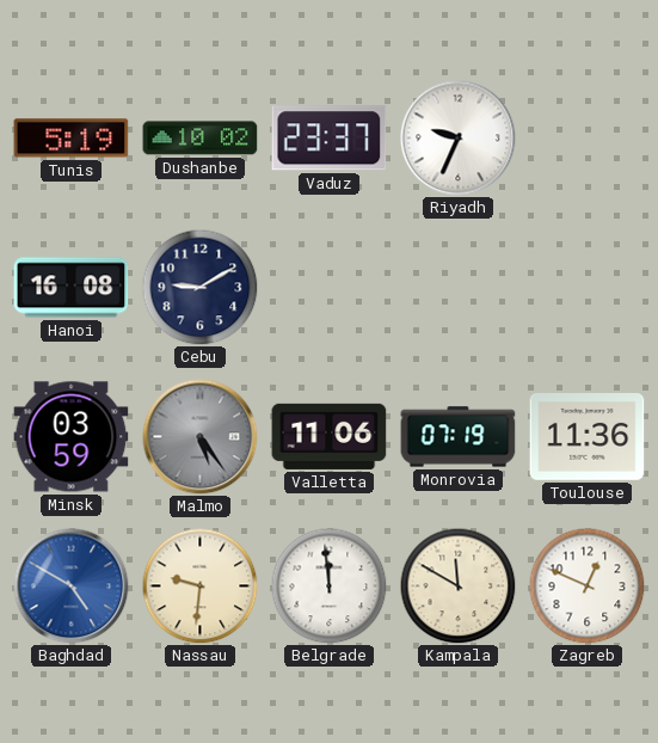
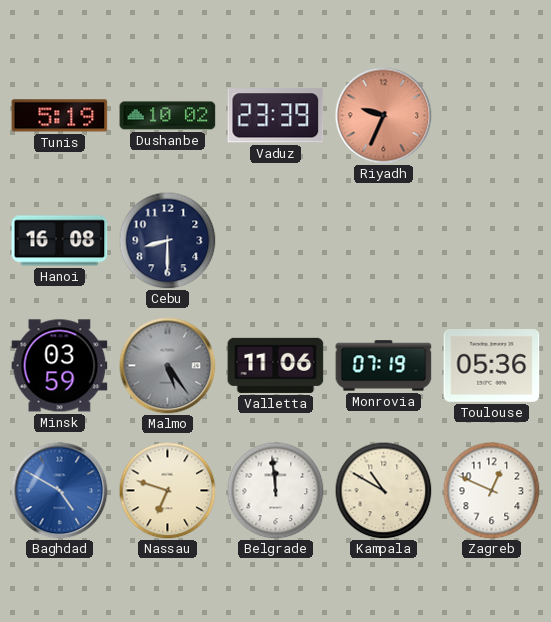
Vaduz: 23:37 -> 23:39 (276, 116)
Riyadh dial: white -> salmon (384, 116)
Cebu: 9:10 -> 8:30 (167, 240)
Toulouse: 11:36 -> 05:36 (492, 366)
Nassau: 9:31 -> 6:48 (167, 490)
Kampala: 11:50 -> 10:50 (383, 490)
